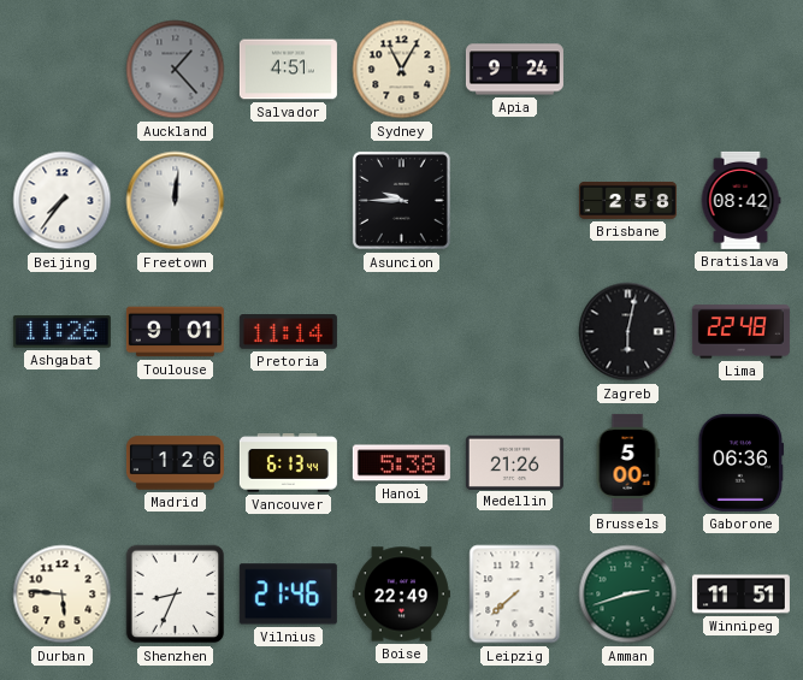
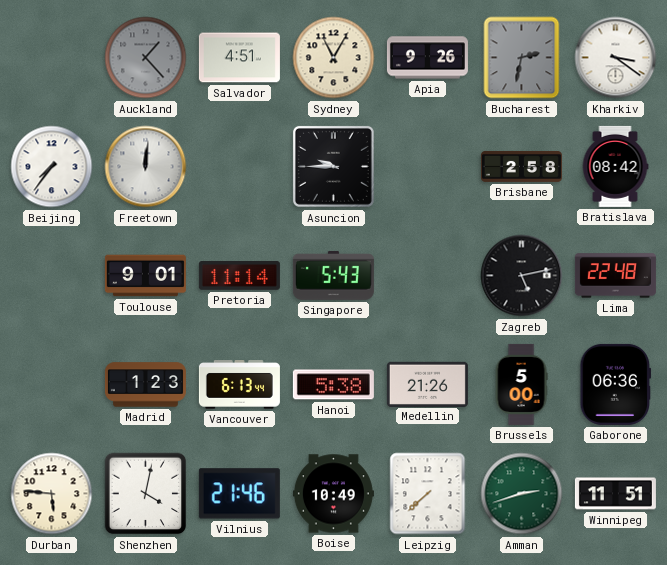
Apia: 9:24 -> 9:26 (427, 58)
Bucharest: none -> 2:32 (522, 58)
Kharkiv: none -> 3:21 (616, 58)
Ashgabat: 11:26 -> none (61, 332)
Singapore: none -> 5:43 (333, 275)
Zagreb: 6:02 -> 5:13 (522, 276)
Madrid: 1:26 -> 1:23 (145, 385)
Shenzhen: 8:34 -> 4:02 (146, 494)
Boise: 22:49 -> 10:49 (333, 494)
